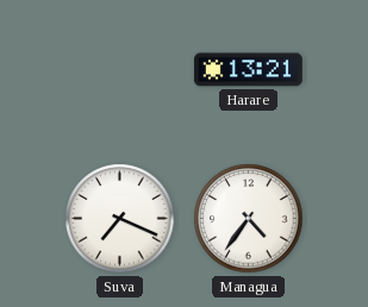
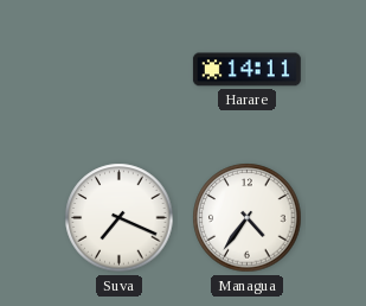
Harare: 13:21 -> 14:11 (246, 70)
